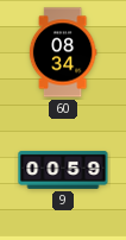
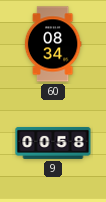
9: 00:59 -> 00:58 (53, 143)
